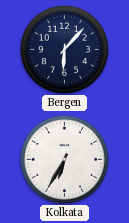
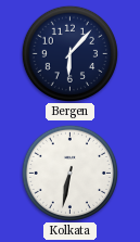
Kolkata: 6:35 -> 6:32 (69, 173)
